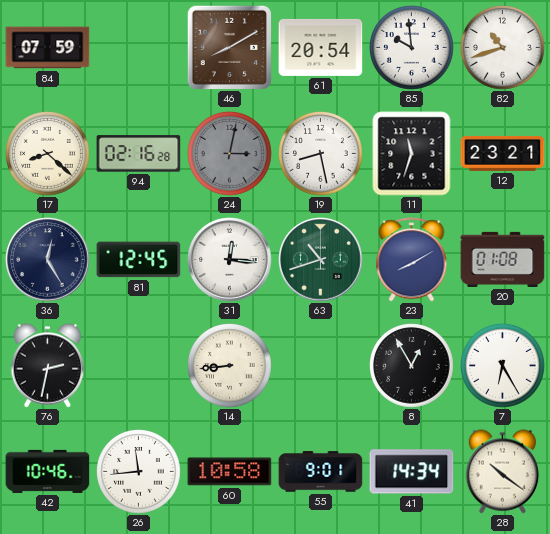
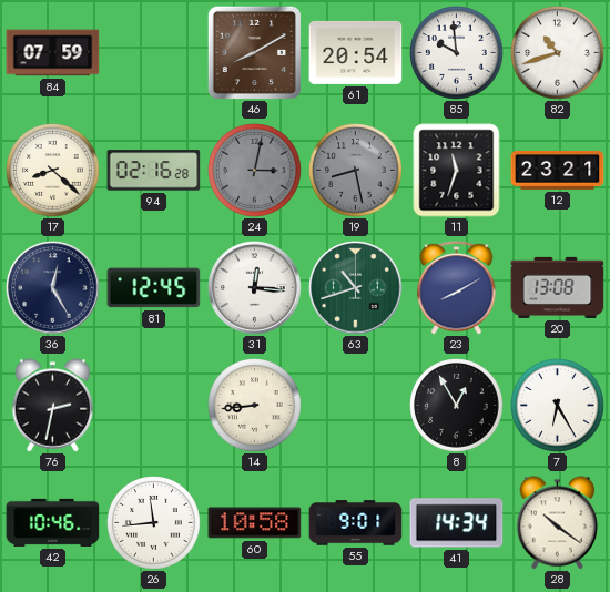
19 dial: white -> grey (356, 171)
20: 01:08 -> 13:08 (558, 287)
